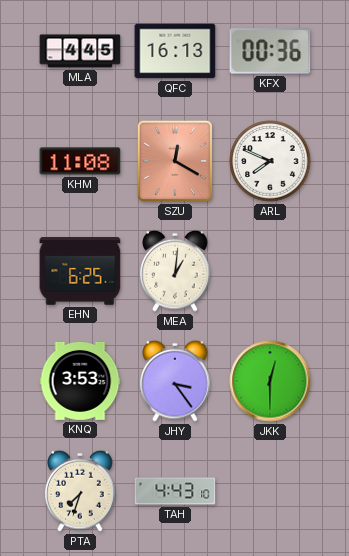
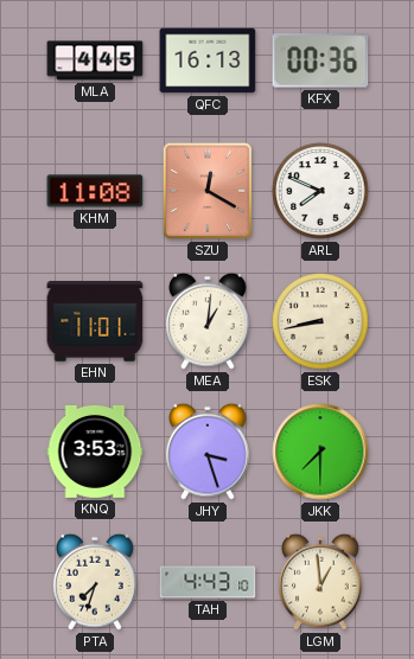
EHN: 6:25 -> 11:01 (95, 321)
ESK: none -> 8:43 (320, 321)
JHY: 3:24 -> 3:27 (208, 452)
JKK: 12:30 -> 7:30 (320, 452)
LGM: none -> 12:59 (320, 582)
